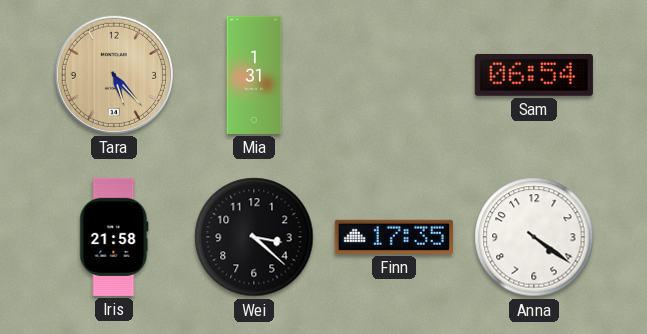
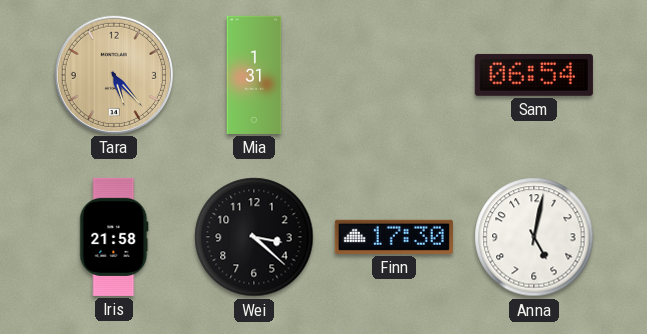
Finn: 17:35 -> 17:30 (394, 237)
Anna: 4:21 -> 5:02 (534, 237)
